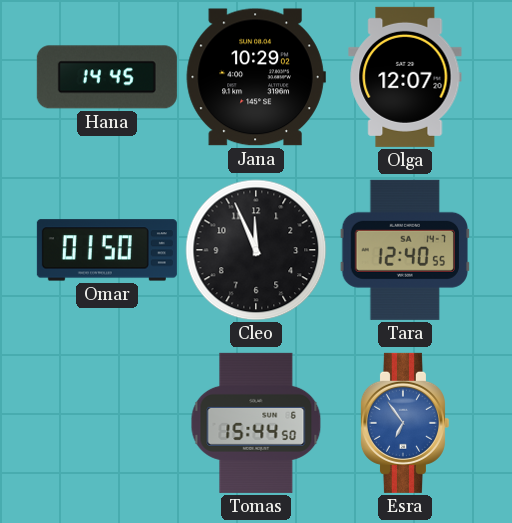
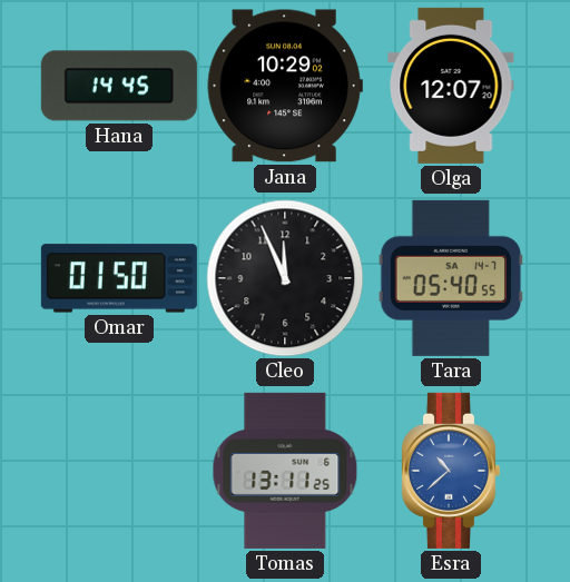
Tara: 12:40 -> 05:40 (450, 278)
Tomas: 15:44 -> 13:11 (285, 471)
Esra: 6:54 -> 10:38 (450, 471)
